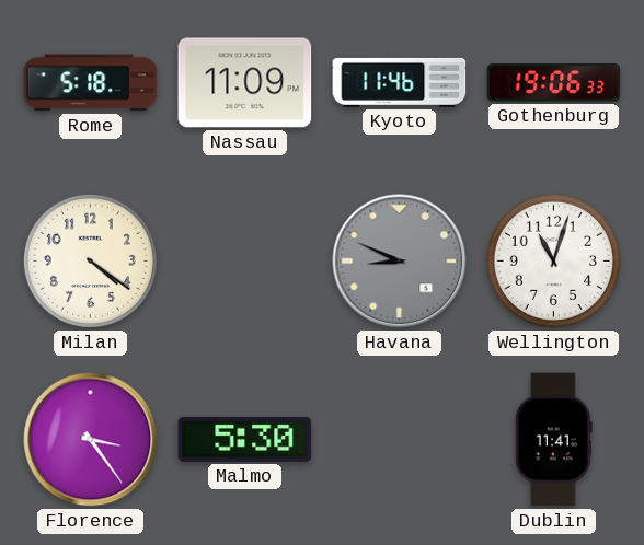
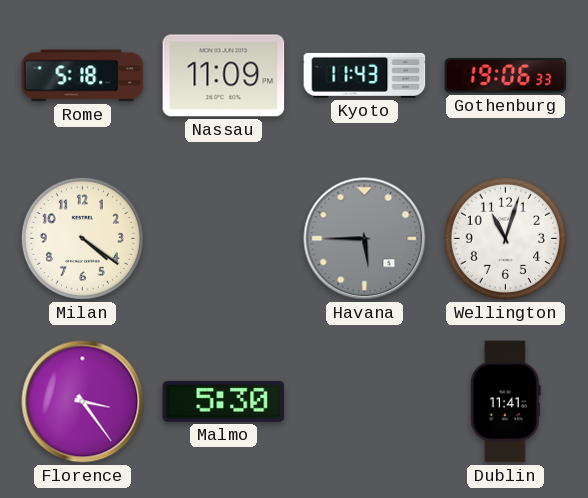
Kyoto: 11:46 -> 11:43 (365, 75)
Havana: 8:49 -> 5:45 (365, 239)
